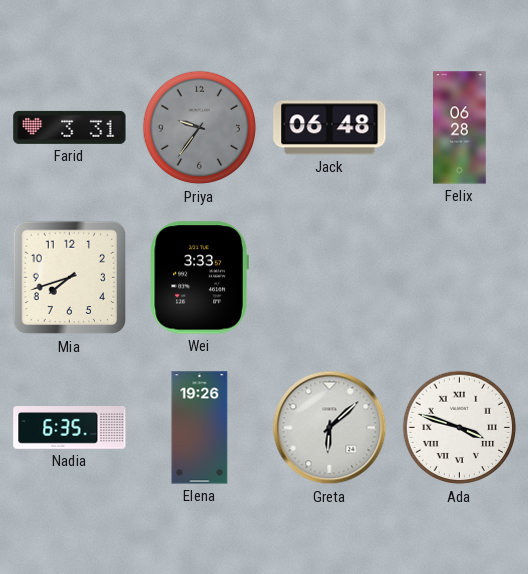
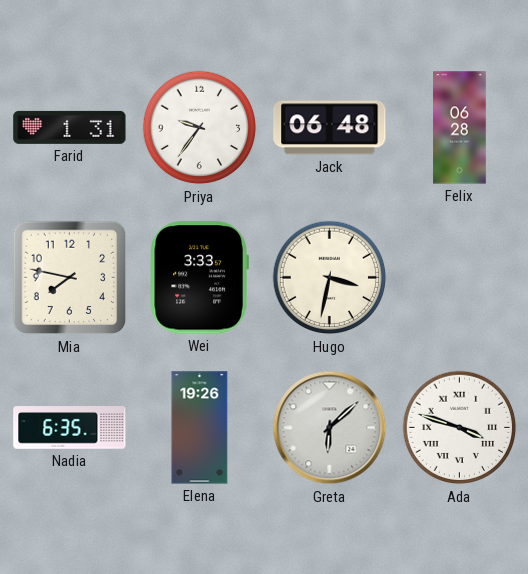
Farid: 3:31 -> 1:31 (70, 127)
Priya dial: grey -> white (200, 128)
Mia: 7:42 -> 7:47 (70, 278)
Hugo: none -> 3:32 (330, 278)
